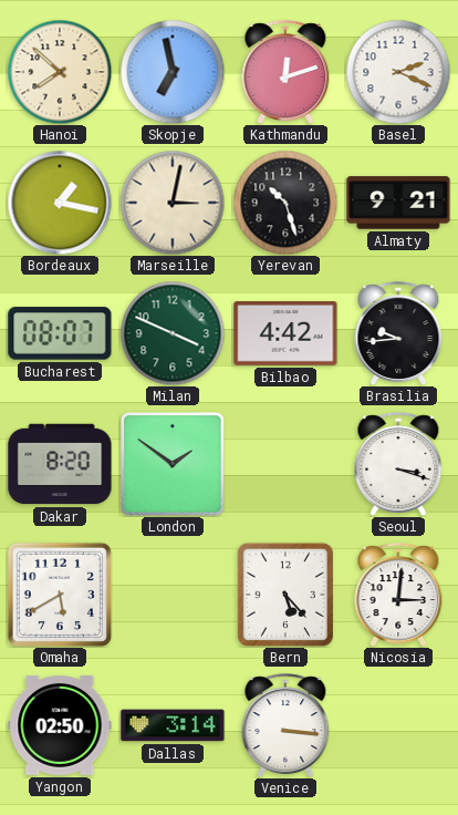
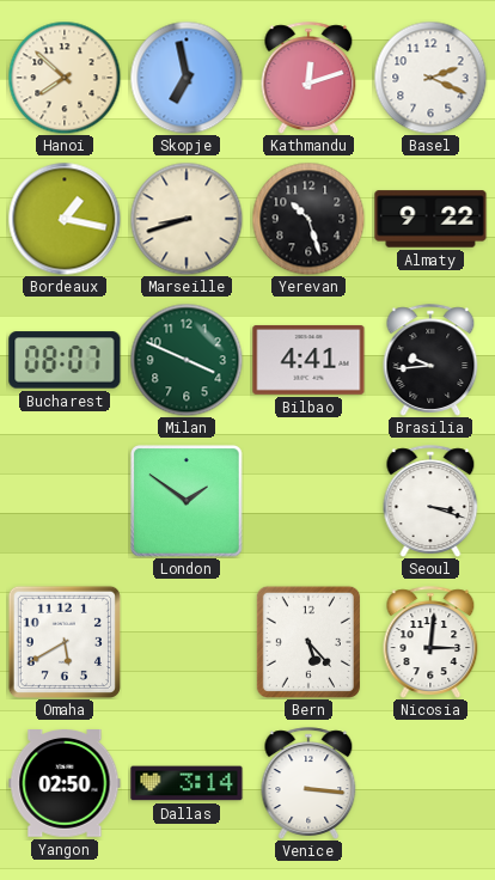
Marseille: 3:02 -> 8:42 (187, 219)
Almaty: 9:21 -> 9:22 (430, 219)
Bilbao: 4:42 -> 4:41 (308, 360)
Dakar: 8:20 -> none (60, 464)
